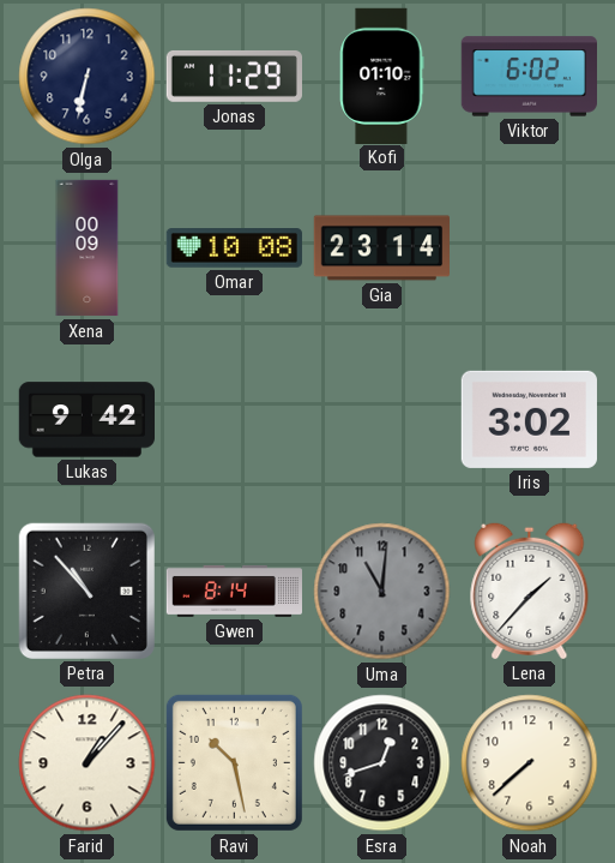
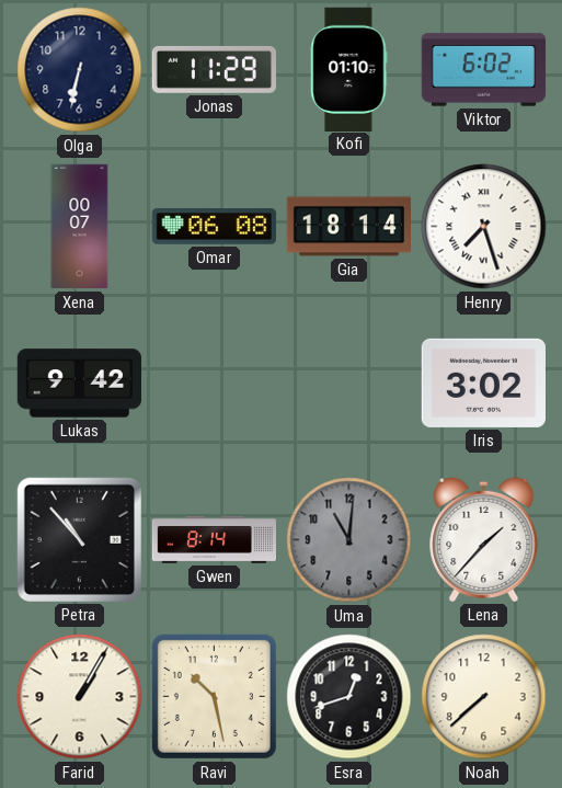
Xena: 00:09 -> 00:07 (80, 227)
Omar: 10:08 -> 06:08 (214, 227)
Gia: 23:14 -> 18:14 (348, 227)
Henry: none -> 7:27 (484, 227)
Farid: 1:07 -> 1:05 (80, 697)
